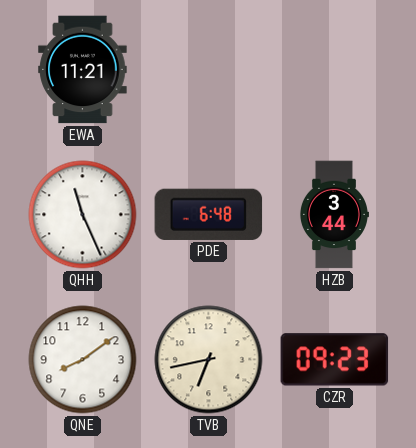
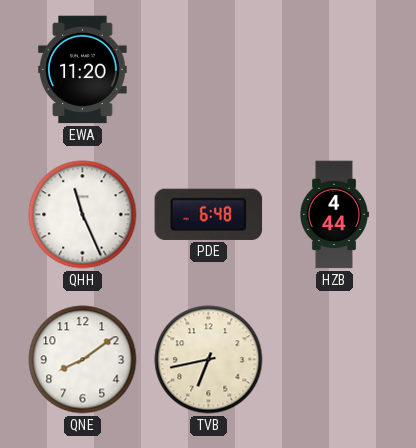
EWA: 11:21 -> 11:20 (83, 70)
HZB: 3:44 -> 4:44 (334, 215)
CZR: 09:23 -> none (335, 360)
